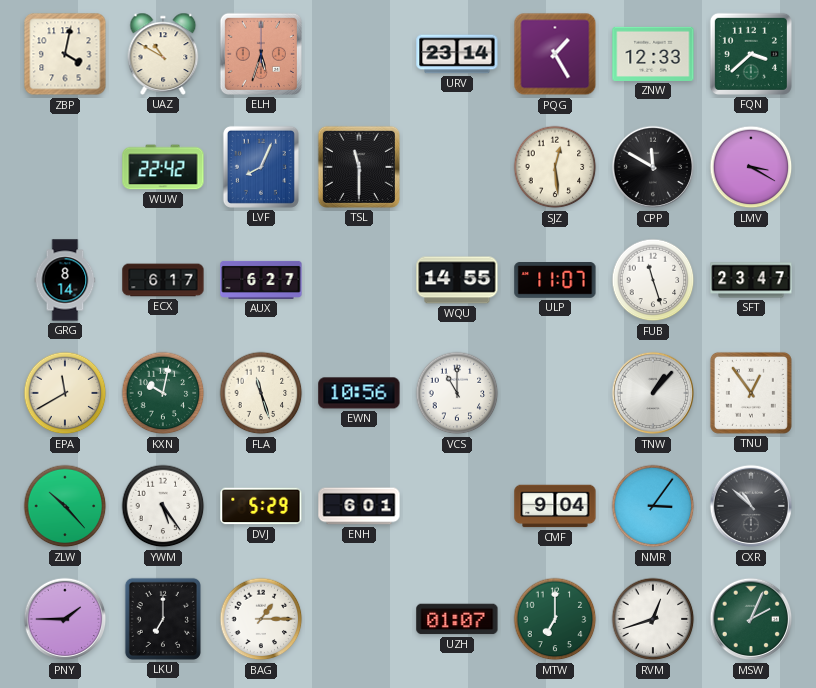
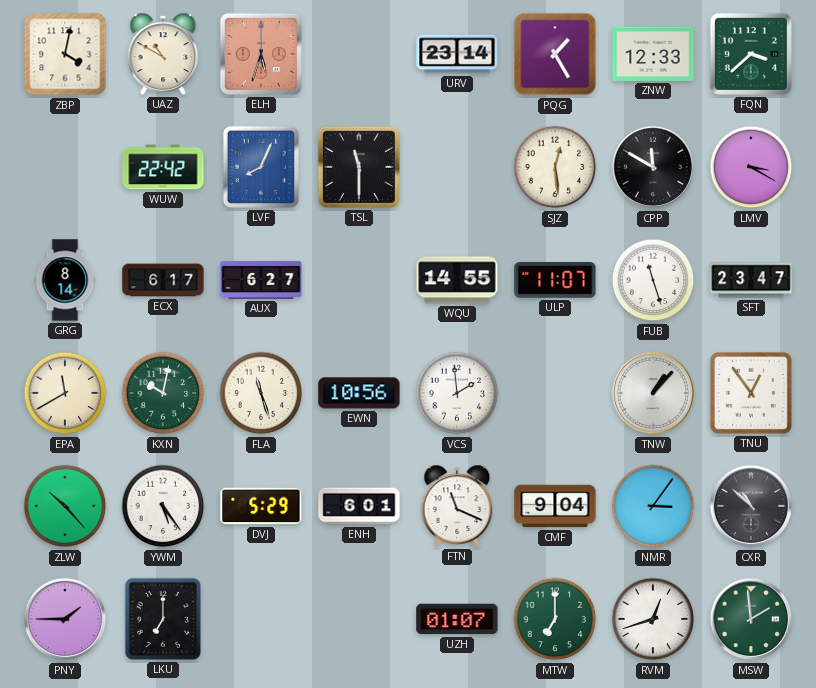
VCS: 11:00 -> 1:59 (457, 393)
FTN: none -> 11:19 (457, 506)
BAG: 1:15 -> none (261, 619)
MSW: 2:04 -> 1:59 (751, 619)
